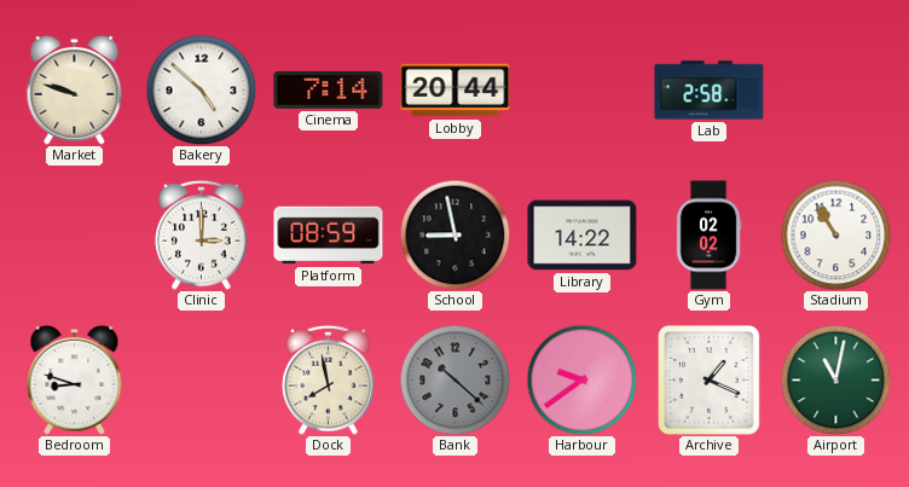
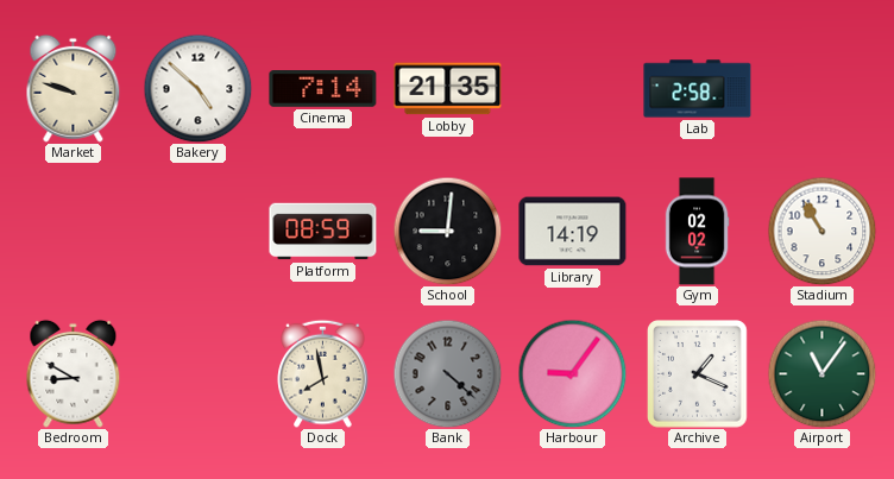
Lobby: 20:44 -> 21:35 (448, 89)
Clinic: 3:00 -> none (202, 234)
School: 8:58 -> 9:01 (447, 231)
Library: 14:22 -> 14:19 (573, 232)
Bedroom: 8:48 -> 8:50 (74, 373)
Bank: 10:22 -> 4:22 (447, 373)
Harbour: 9:39 -> 9:06 (572, 373)
Airport: 11:02 -> 11:06 (821, 373)
